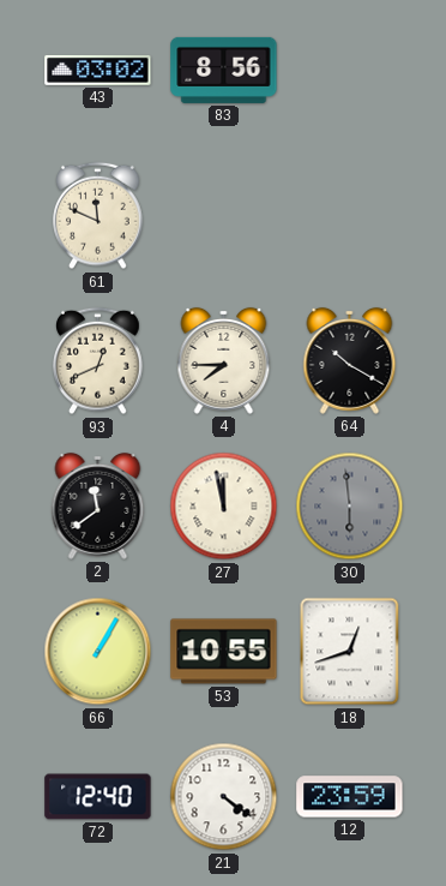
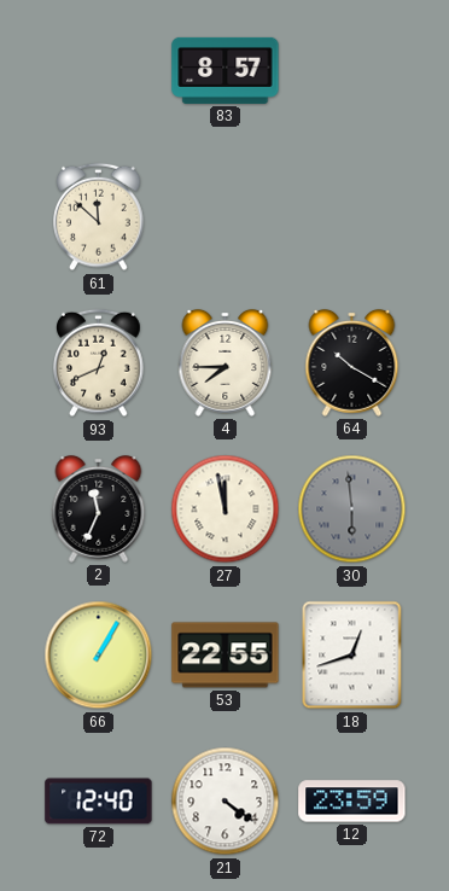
43: 03:02 -> none (98, 71)
83: 8:56 -> 8:57 (226, 70)
61: 11:49 -> 11:52 (99, 217)
2: 11:39 -> 11:34 (99, 508)
53: 10:55 -> 22:55 (226, 656)
